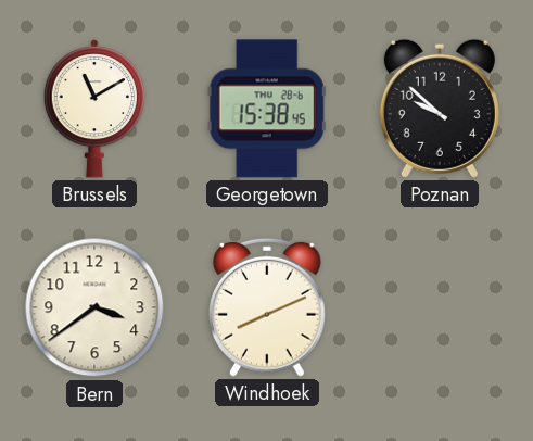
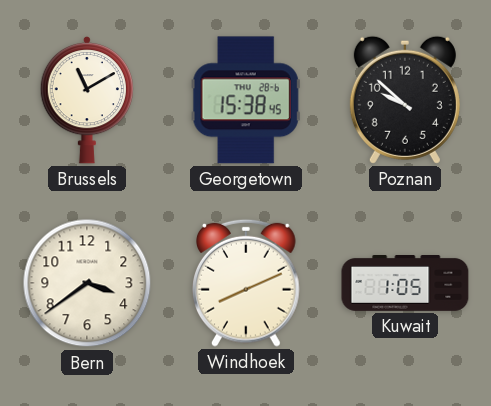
Kuwait: none -> 1:05 (405, 284)
